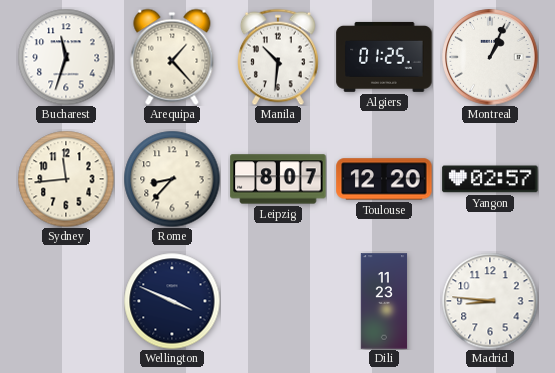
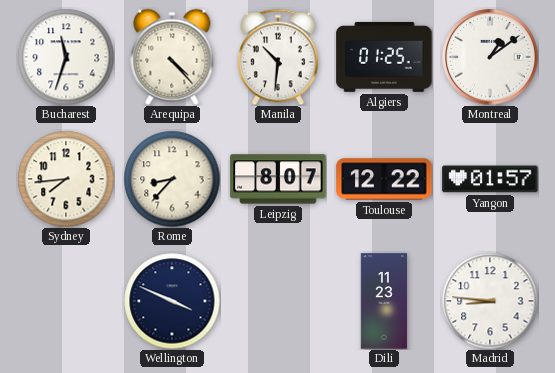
Arequipa: 1:23 -> 4:23 (172, 57)
Montreal: 1:04 -> 1:09 (490, 57)
Sydney: 11:44 -> 7:44 (66, 179)
Toulouse: 12:20 -> 12:22 (384, 179)
Yangon: 02:57 -> 01:57 (490, 179)
